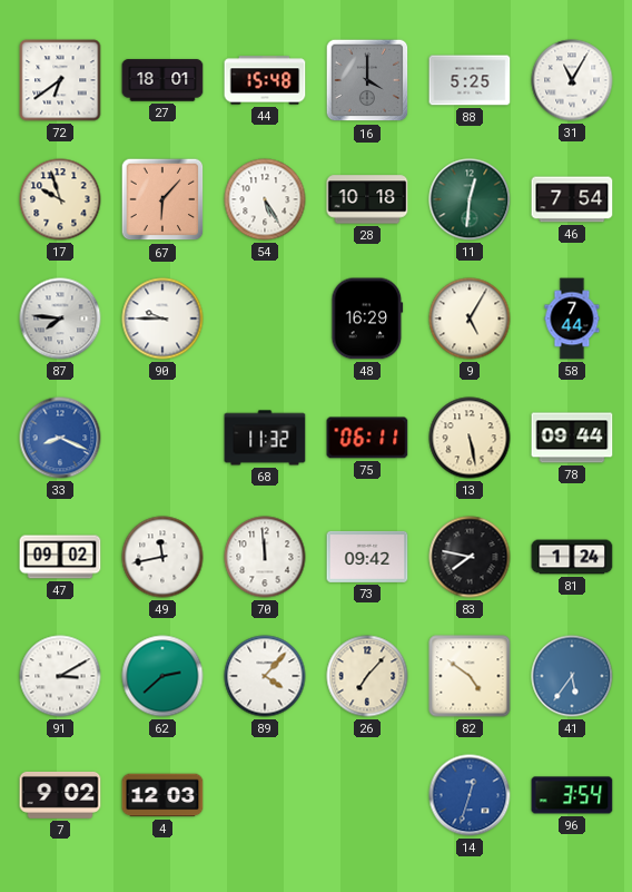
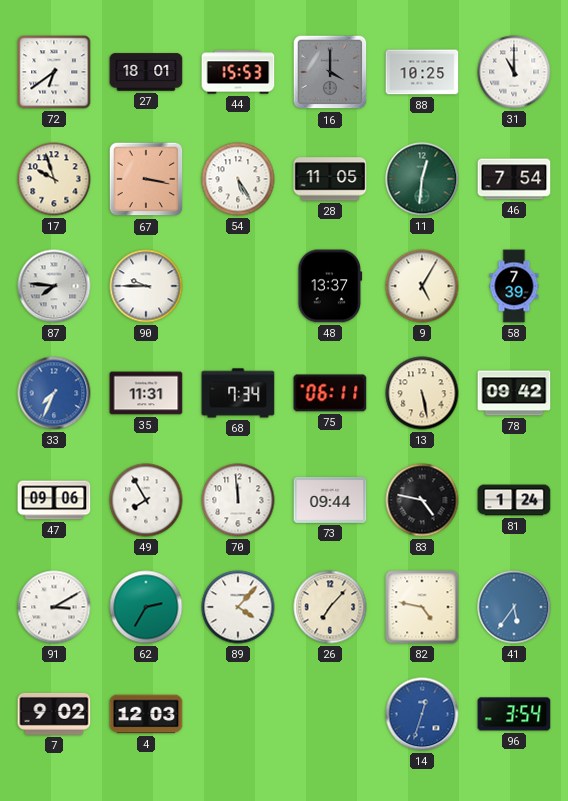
44: 15:48 -> 15:53 (238, 72)
88: 5:25 -> 10:25 (422, 72)
31: 11:05 -> 11:00 (514, 72)
67: 6:07 -> 3:17 (146, 179)
28: 10:18 -> 11:05 (330, 179)
48: 16:29 -> 13:37 (330, 286)
58: 7:44 -> 7:39 (514, 286)
33: 8:19 -> 7:34 (54, 393)
35: none -> 11:31 (146, 393)
68: 11:32 -> 7:34 (238, 393)
78: 09:44 -> 09:42 (514, 393)
47: 09:02 -> 09:06 (54, 500)
49: 11:43 -> 7:55 (146, 500)
73: 09:42 -> 09:44 (330, 500)
83: 7:47 -> 4:47 (422, 500)
62: 2:38 -> 2:35 (146, 607)
82: 4:51 -> 4:47 (422, 607)
